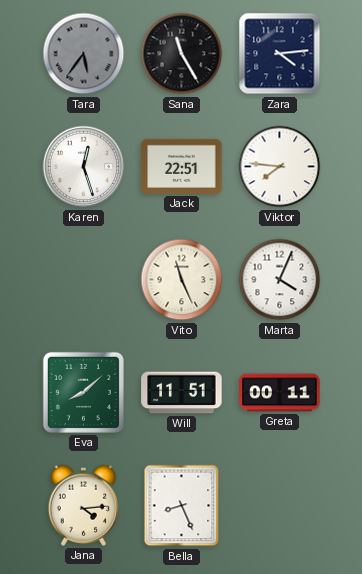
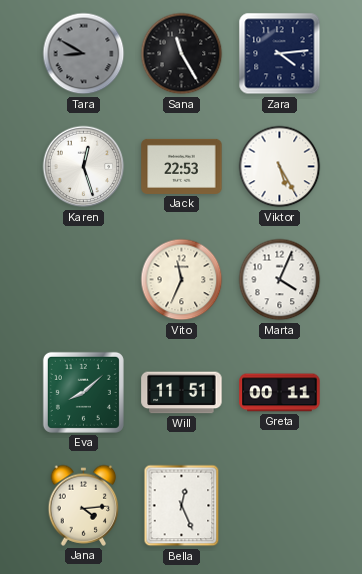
Tara: 5:36 -> 8:50 (84, 54)
Jack: 22:51 -> 22:53 (182, 166)
Viktor: 7:46 -> 5:25 (280, 167)
Vito: 11:26 -> 11:34 (182, 280)
Bella: 8:26 -> 12:26 (182, 506)
